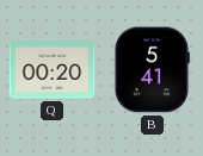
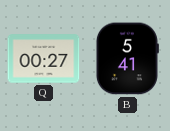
Q: 00:20 -> 00:27 (44, 59)
